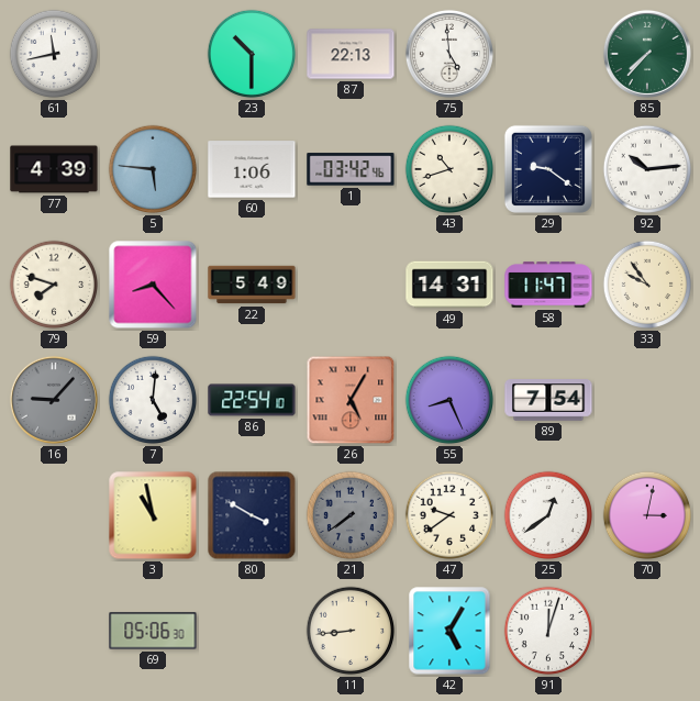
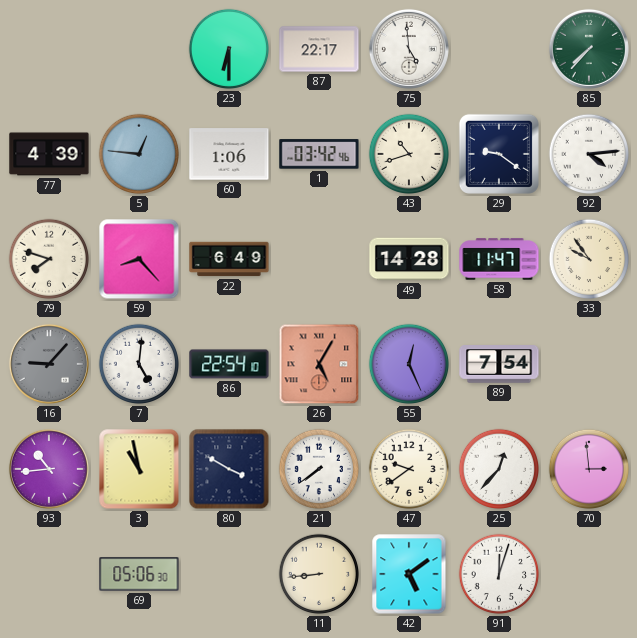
61: 11:43 -> none (54, 54)
23: 10:30 -> 6:30 (229, 49)
87: 22:13 -> 22:17 (319, 49)
5: 5:46 -> 12:46 (139, 154)
92: 10:14 -> 4:14 (589, 154)
22: 5:49 -> 6:49 (229, 259)
49: 14:31 -> 14:28 (409, 259)
55: 8:26 -> 12:26 (409, 364)
93: none -> 10:44 (49, 469)
21 dial: grey -> white (319, 469)
25: 12:39 -> 12:37 (499, 469)
70: 3:02 -> 2:59 (589, 469)
42: 5:05 -> 5:09 (409, 574)
